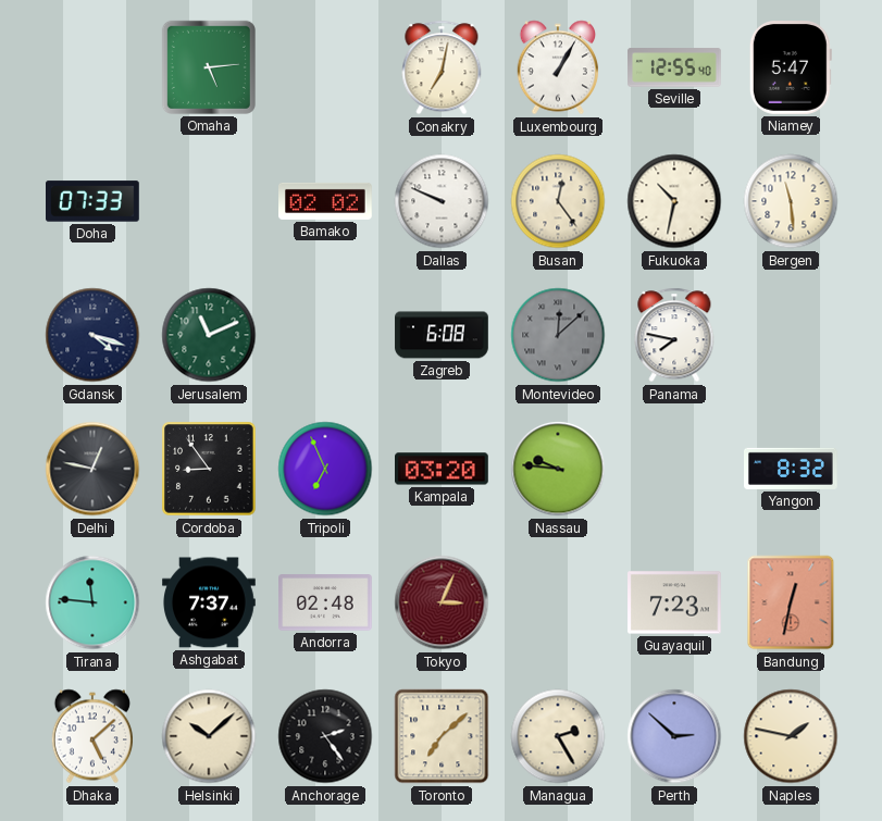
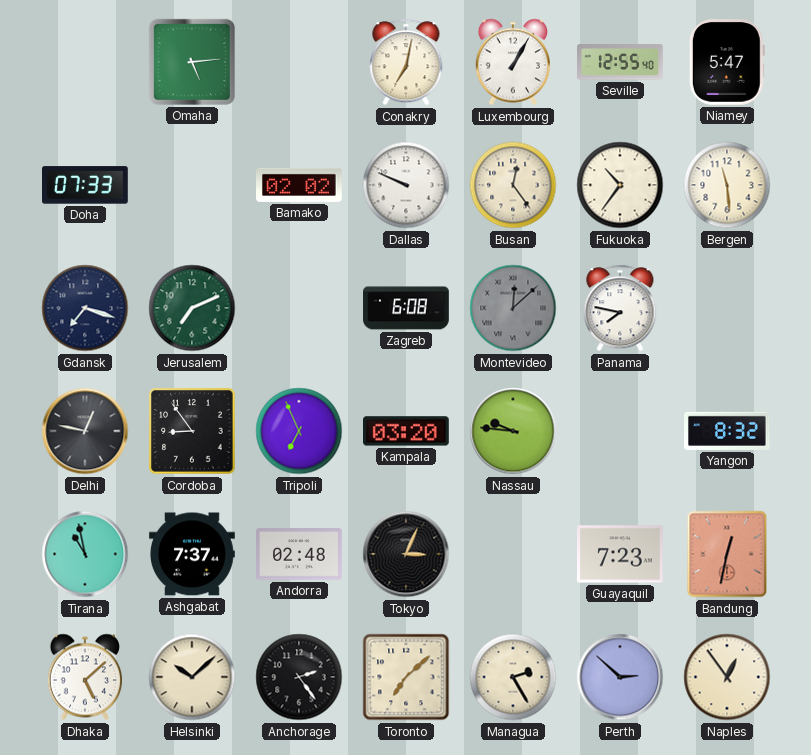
Fukuoka: 10:32 -> 10:36 (620, 185)
Gdansk: 4:18 -> 7:18 (85, 308)
Jerusalem: 11:11 -> 7:11 (192, 308)
Tirana: 11:46 -> 10:58 (85, 554)
Tokyo dial: burgundy -> black (406, 554)
Naples: 1:47 -> 12:54 (727, 677)
